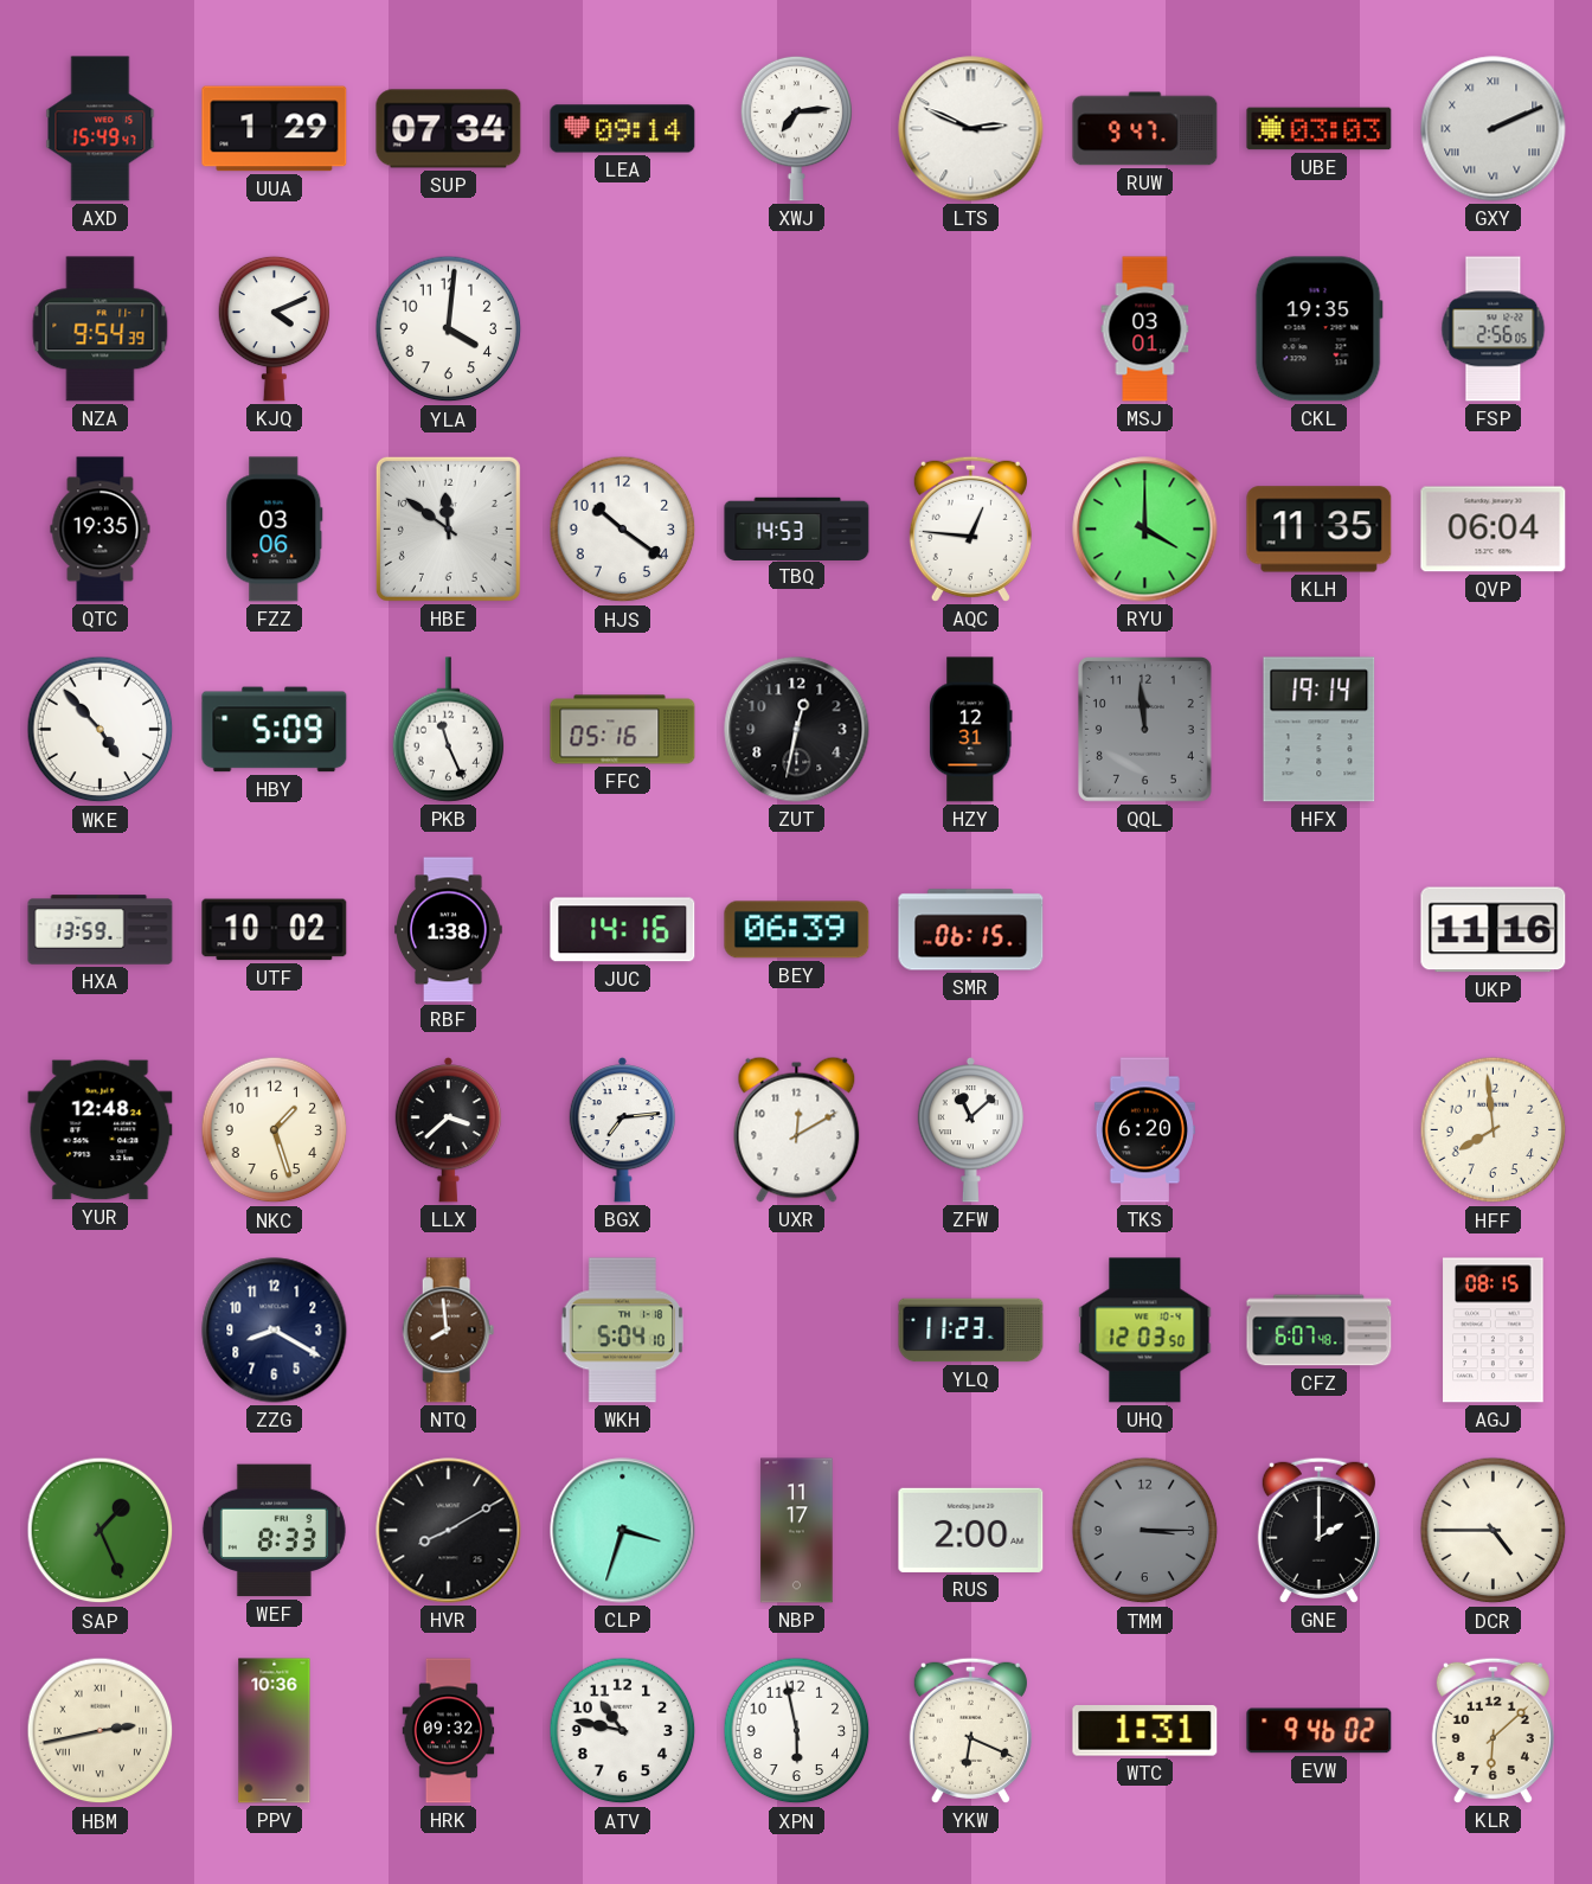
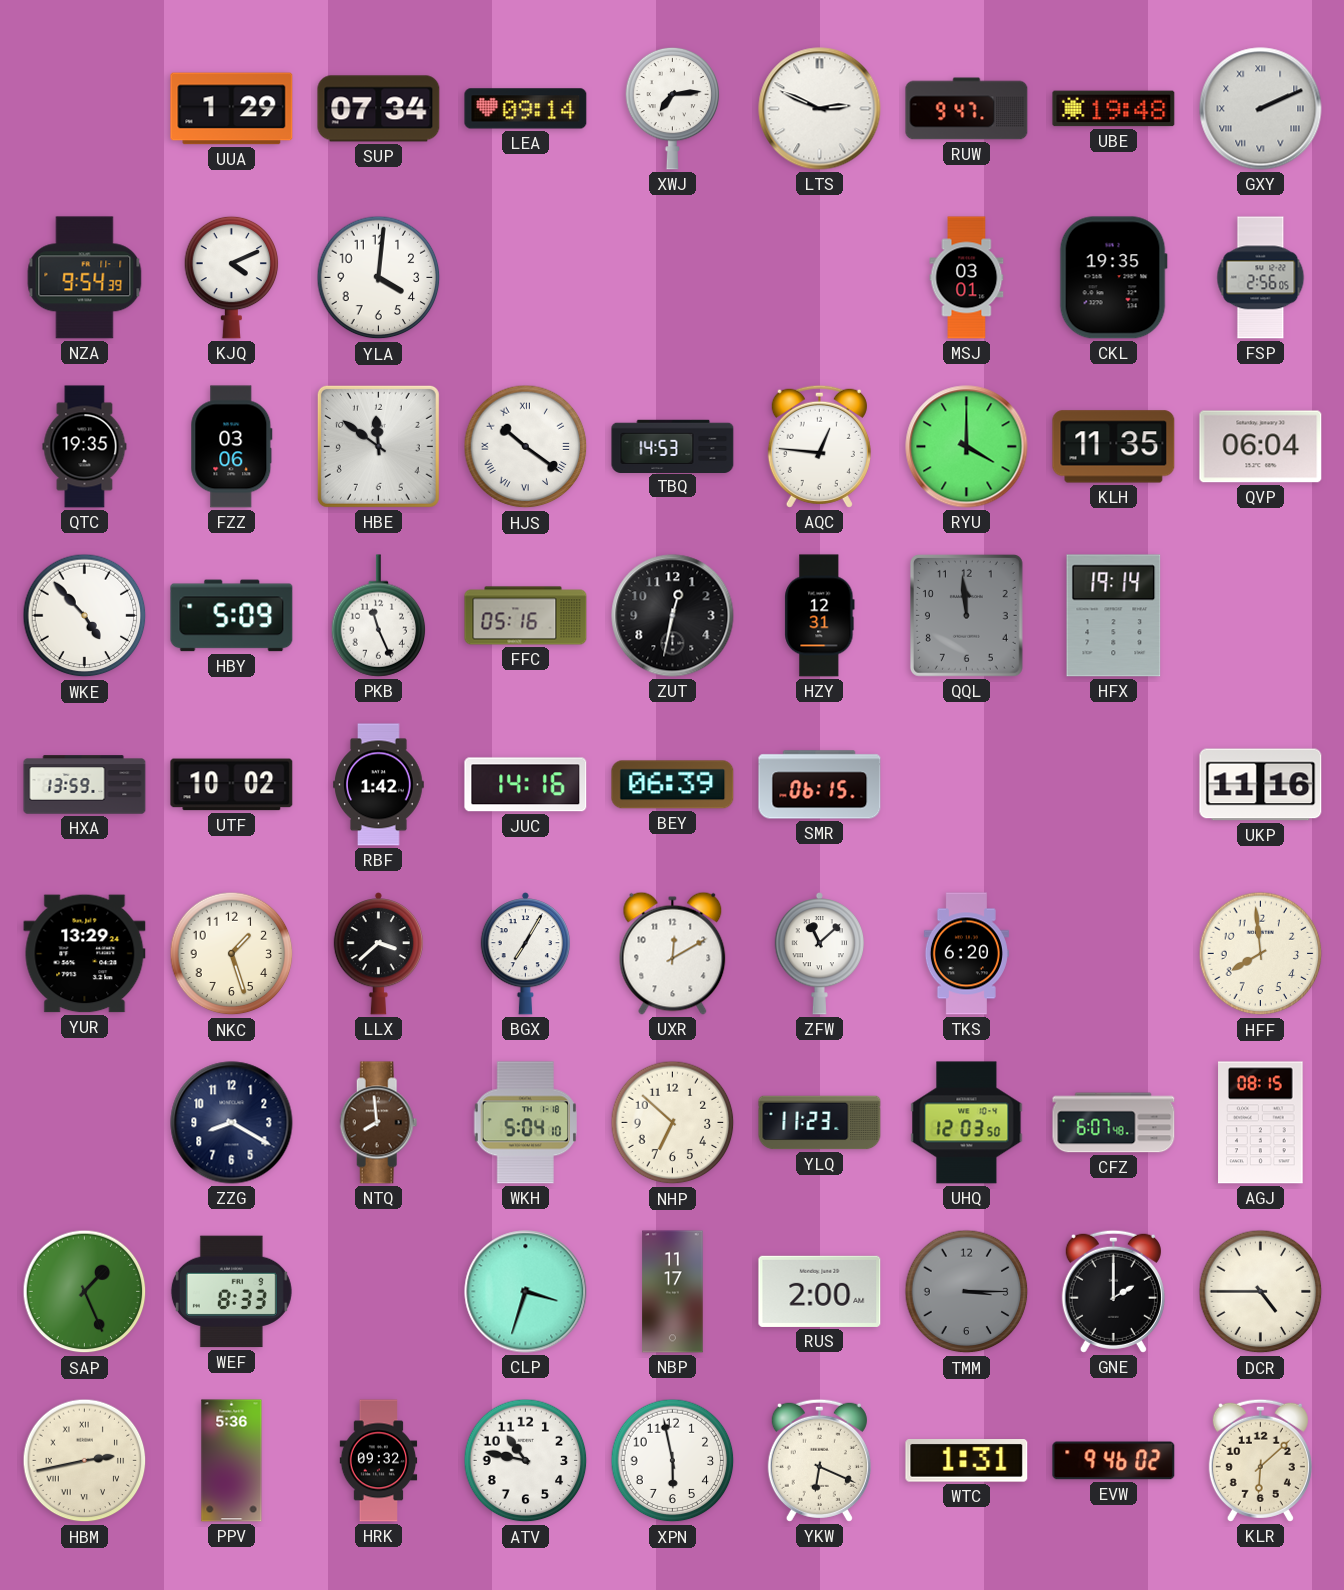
AXD: 15:49 -> none (101, 129)
UBE: 03:03 -> 19:48 (1114, 109)
HJS numerals: Arabic -> Roman (526, 447)
RBF: 1:38 -> 1:42 (379, 785)
YUR: 12:48 -> 13:29 (85, 954)
BGX: 7:14 -> 7:05 (525, 954)
NHP: none -> 6:52 (673, 1123)
HVR: 8:10 -> none (449, 1531)
PPV: 10:36 -> 5:36 (232, 1461)
